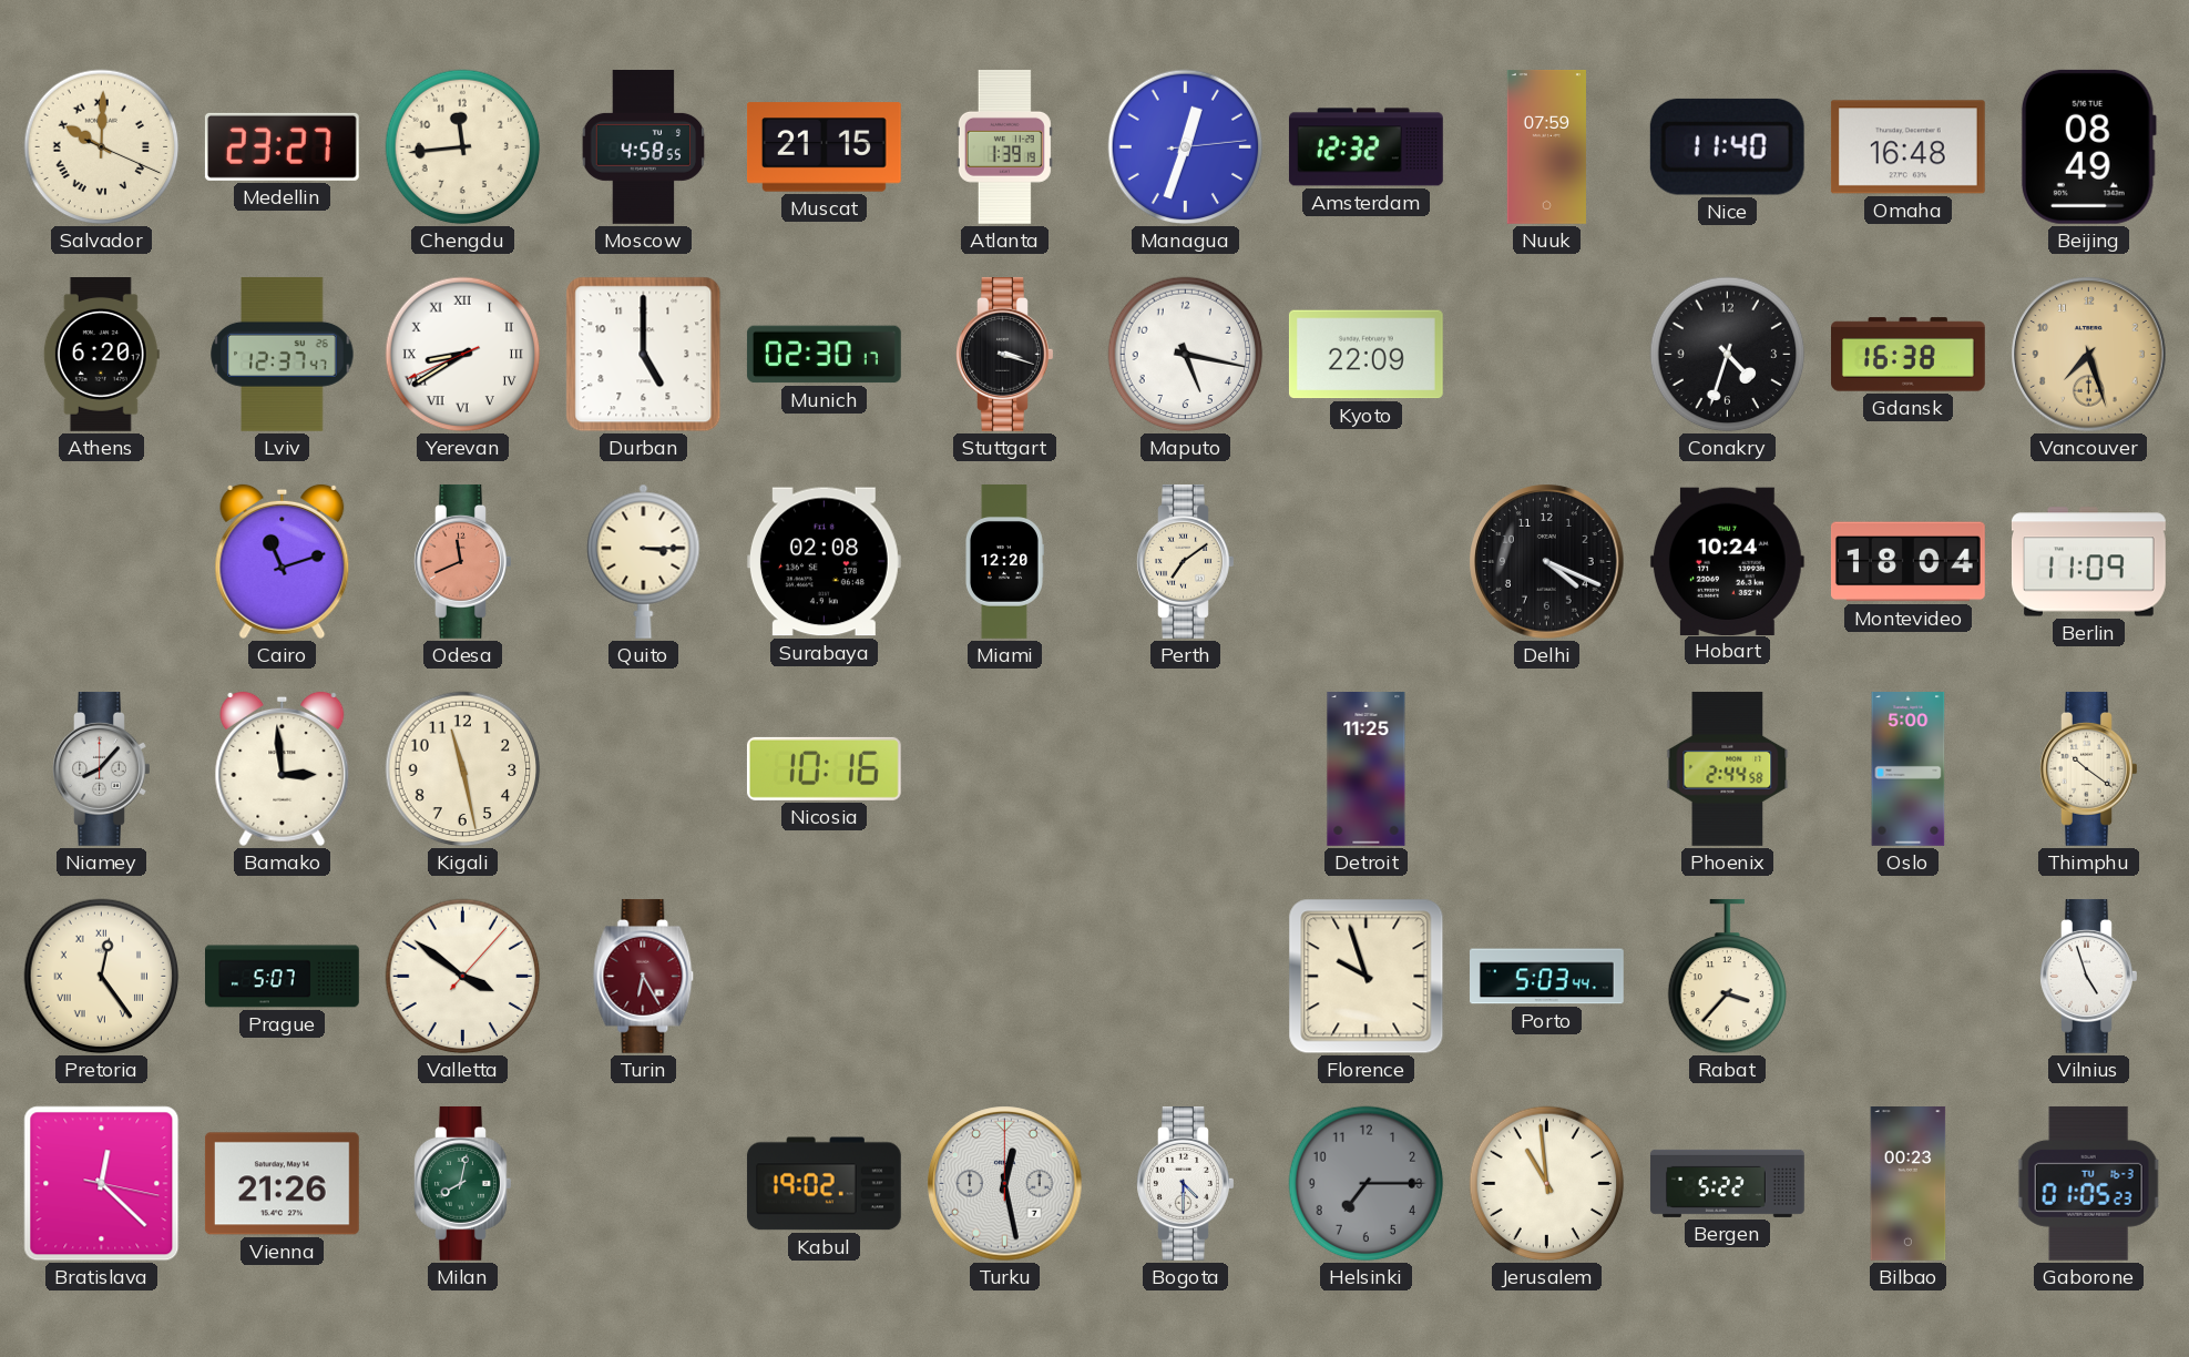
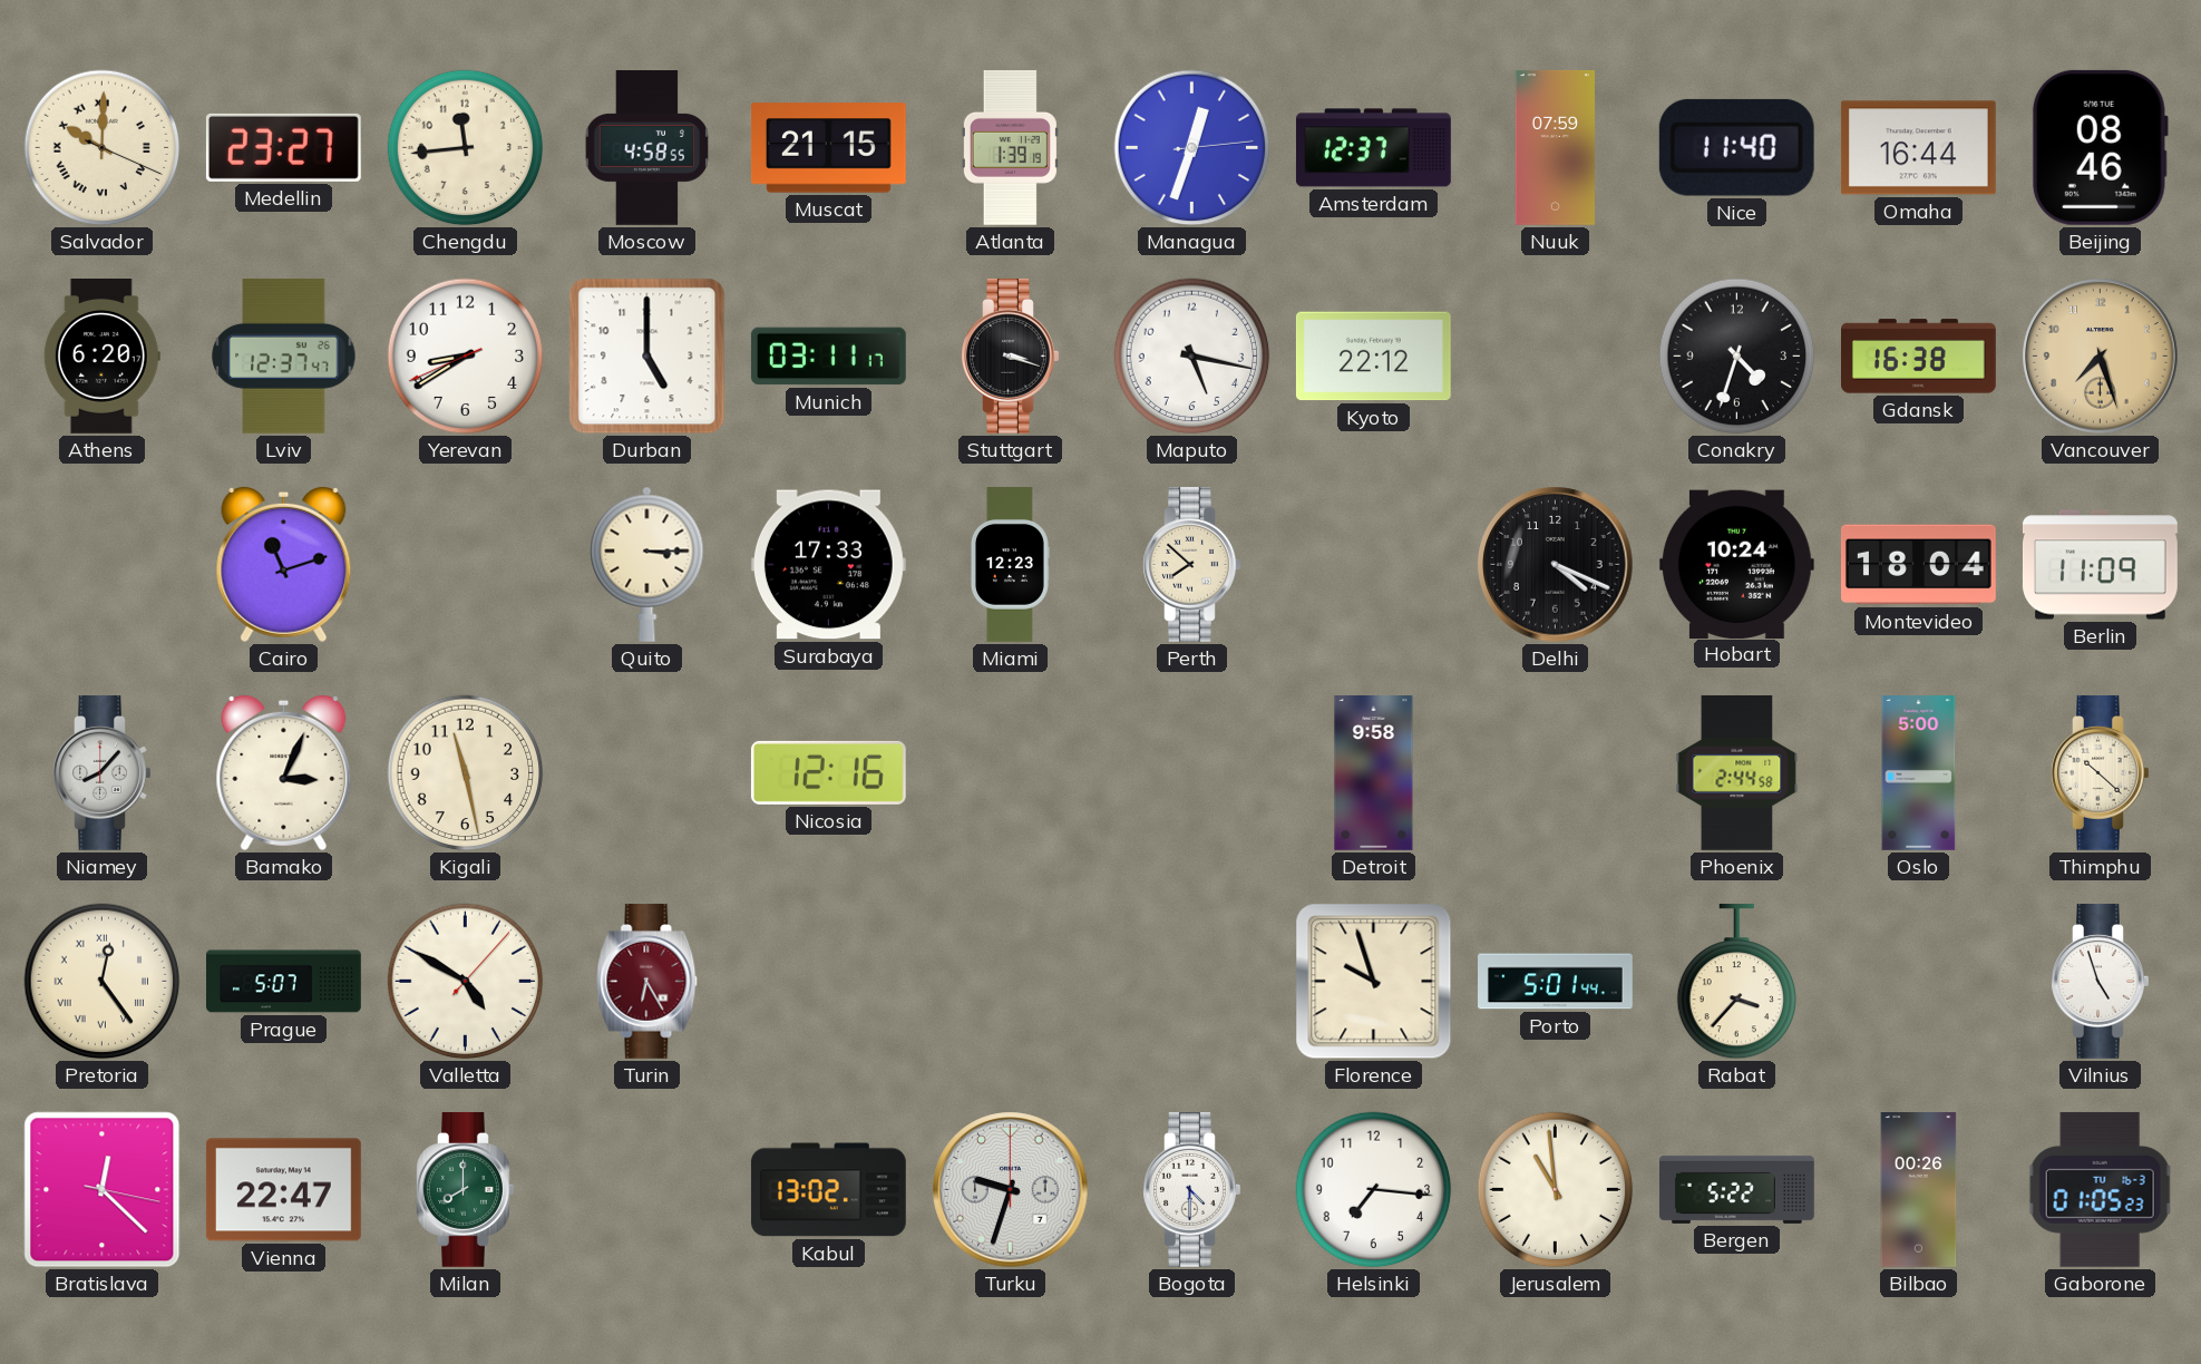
Amsterdam: 12:32 -> 12:37 (1373, 148)
Omaha: 16:48 -> 16:44 (1918, 148)
Beijing: 08:49 -> 08:46 (2100, 147)
Yerevan numerals: Roman -> Arabic (466, 357)
Munich: 02:30 -> 03:11 (828, 357)
Kyoto: 22:09 -> 22:12 (1373, 357)
Odesa: 11:41 -> none (463, 561)
Surabaya: 02:08 -> 17:33 (828, 565)
Miami: 12:20 -> 12:23 (1010, 565)
Perth: 7:09 -> 7:52 (1192, 564)
Bamako: 2:59 -> 3:04 (284, 773)
Nicosia: 10:16 -> 12:16 (828, 772)
Detroit: 11:25 -> 9:58 (1374, 773)
Thimphu: 10:21 -> 10:22 (2101, 772)
Valletta: 3:51 -> 4:50 (466, 982)
Porto: 5:03 -> 5:01 (1556, 982)
Vienna: 21:26 -> 22:47 (283, 1190)
Milan: 8:02 -> 8:00 (466, 1189)
Kabul: 19:02 -> 13:02 (828, 1190)
Turku: 12:28 -> 9:33 (1011, 1190)
Helsinki: 7:15 -> 7:16 (1374, 1190)
Helsinki dial: grey -> white (1374, 1190)
Bilbao: 00:23 -> 00:26 (1919, 1190)
